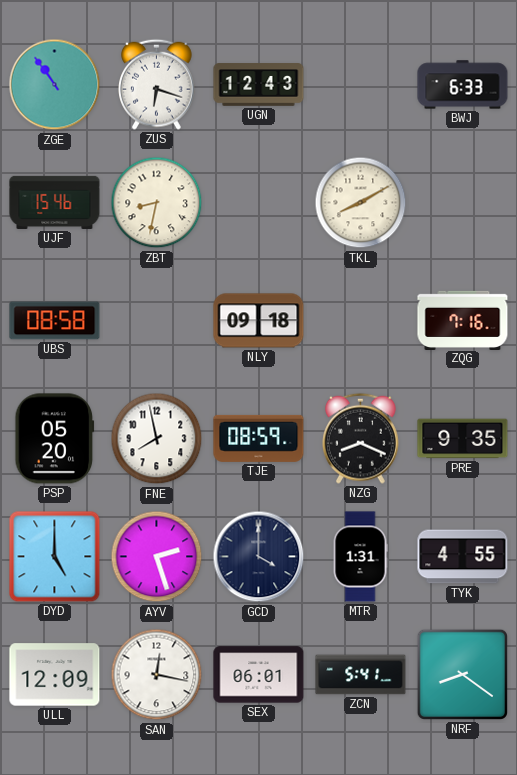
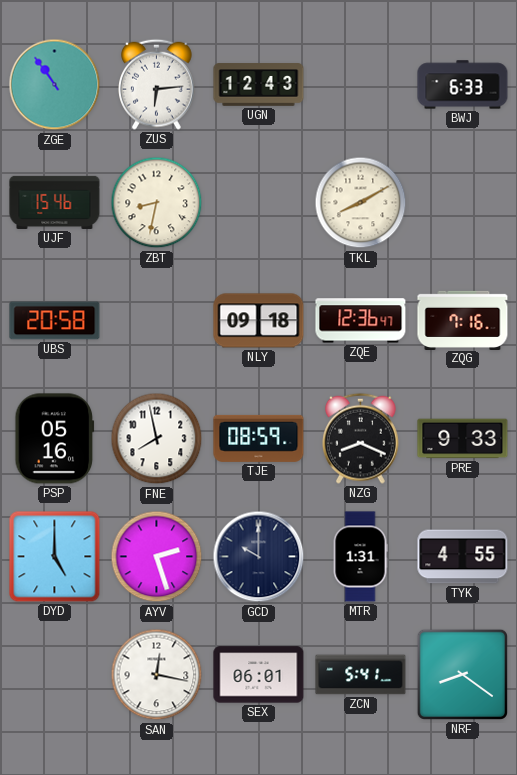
ZUS: 6:18 -> 6:14 (157, 84)
UBS: 08:58 -> 20:58 (55, 321)
ZQE: none -> 12:36 (361, 321)
PSP: 05:20 -> 05:16 (55, 439)
PRE: 9:35 -> 9:33 (463, 439)
GCD: 4:00 -> 10:00 (259, 557)
ULL: 12:09 -> none (55, 675)
